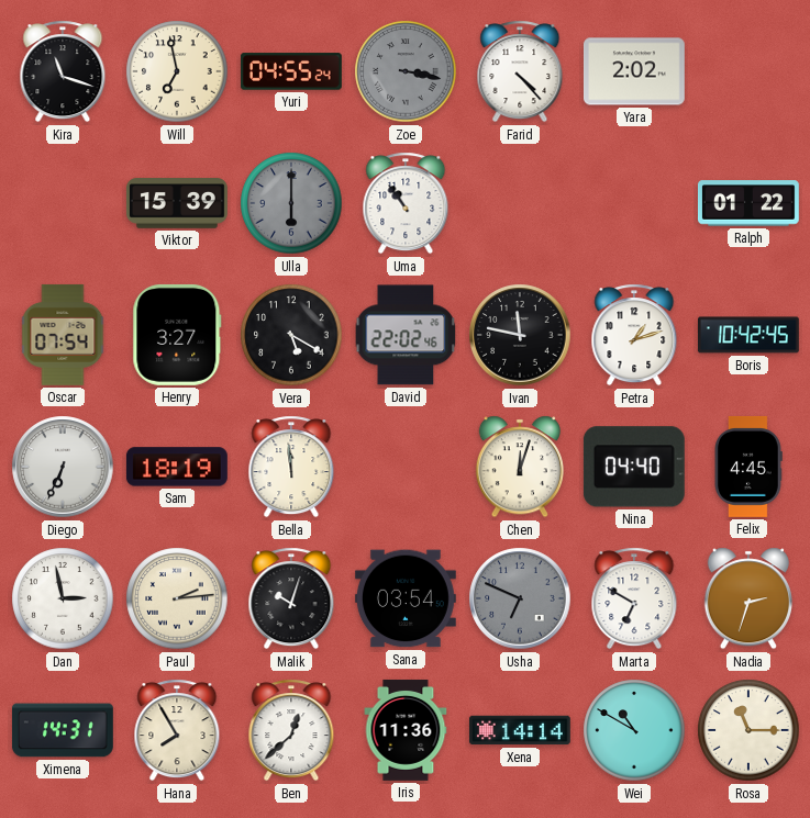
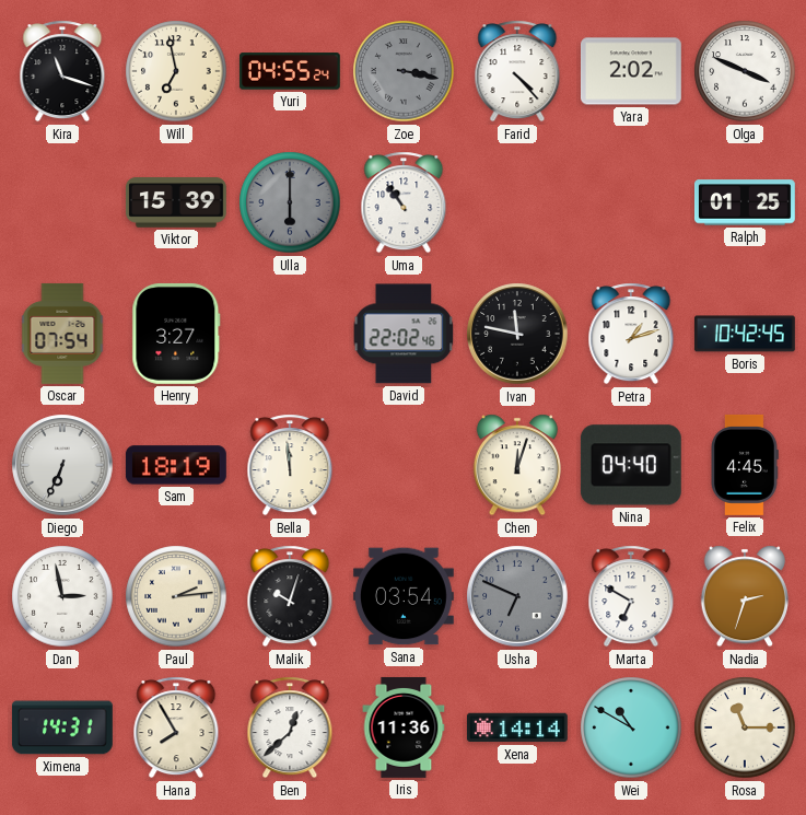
Olga: none -> 3:49 (745, 71)
Ralph: 01:22 -> 01:25 (745, 202)
Vera: 5:20 -> none (291, 335)
